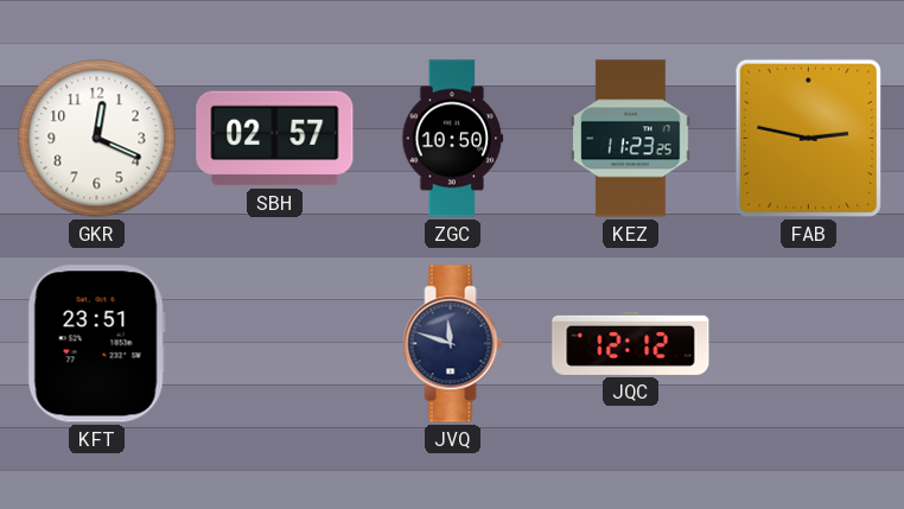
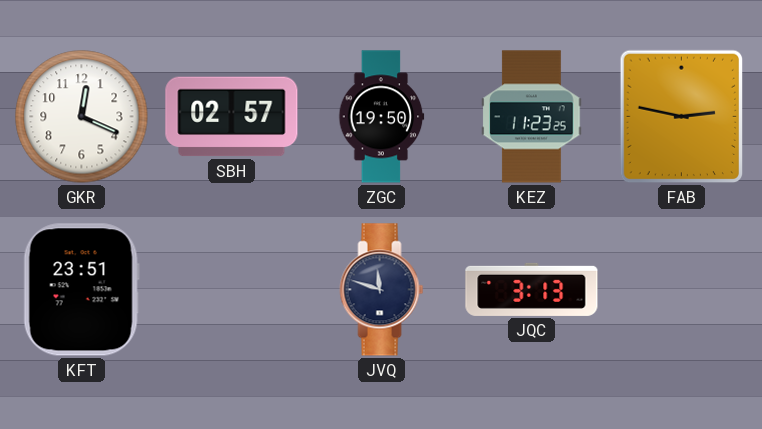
ZGC: 10:50 -> 19:50 (382, 117)
JQC: 12:12 -> 3:13 (532, 289)
